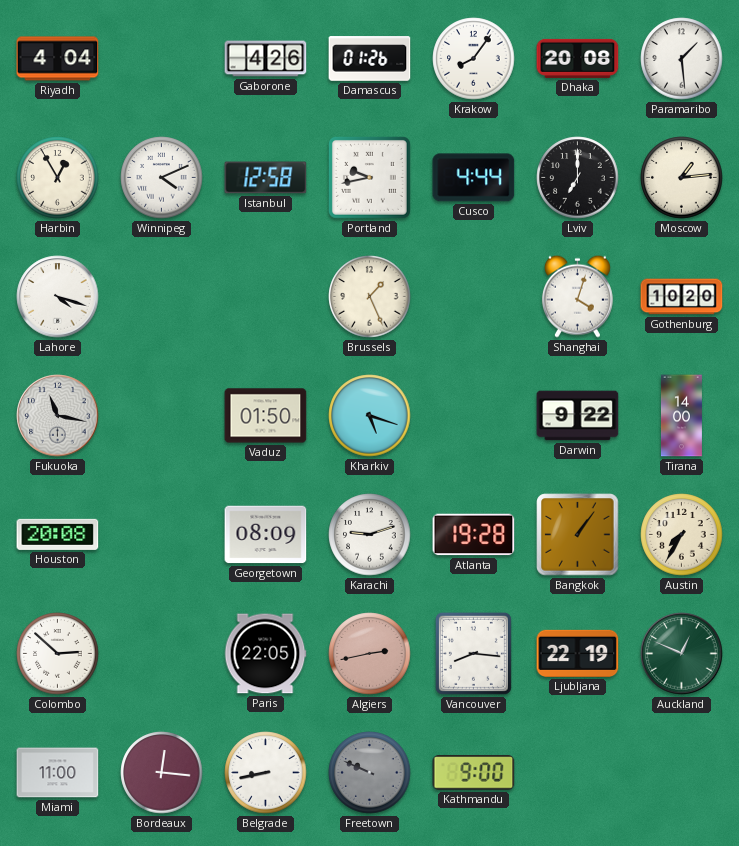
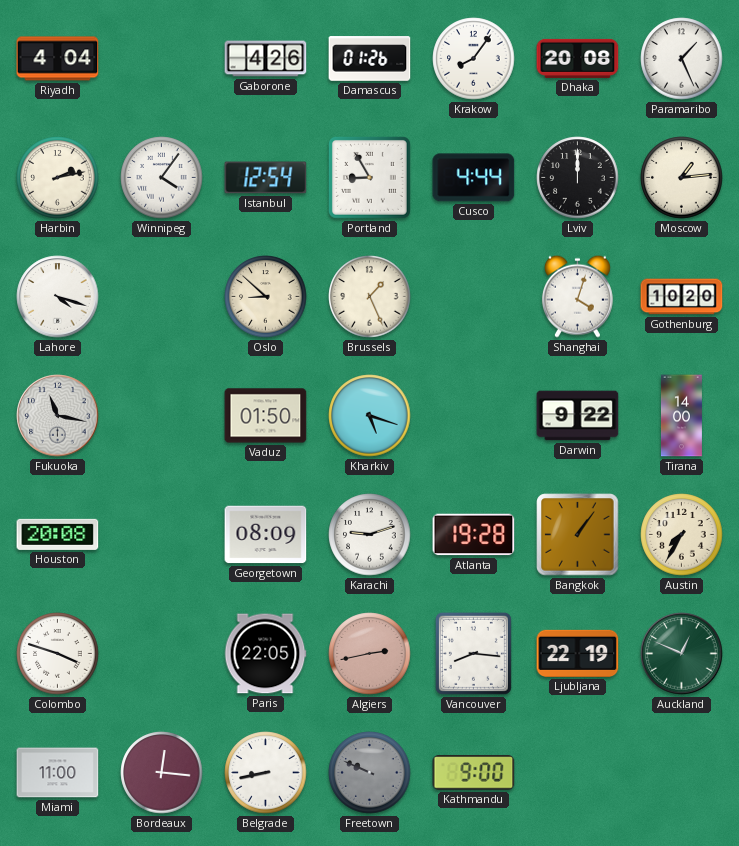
Paramaribo: 1:29 -> 1:26 (682, 59)
Harbin: 12:55 -> 2:13 (58, 178)
Winnipeg: 4:11 -> 4:06 (162, 178)
Istanbul: 12:58 -> 12:54 (266, 178)
Portland: 9:43 -> 8:55 (369, 177)
Lviv: 7:00 -> 12:00 (578, 178)
Oslo: none -> 8:52 (266, 297)
Colombo: 2:52 -> 3:48 (58, 654)
